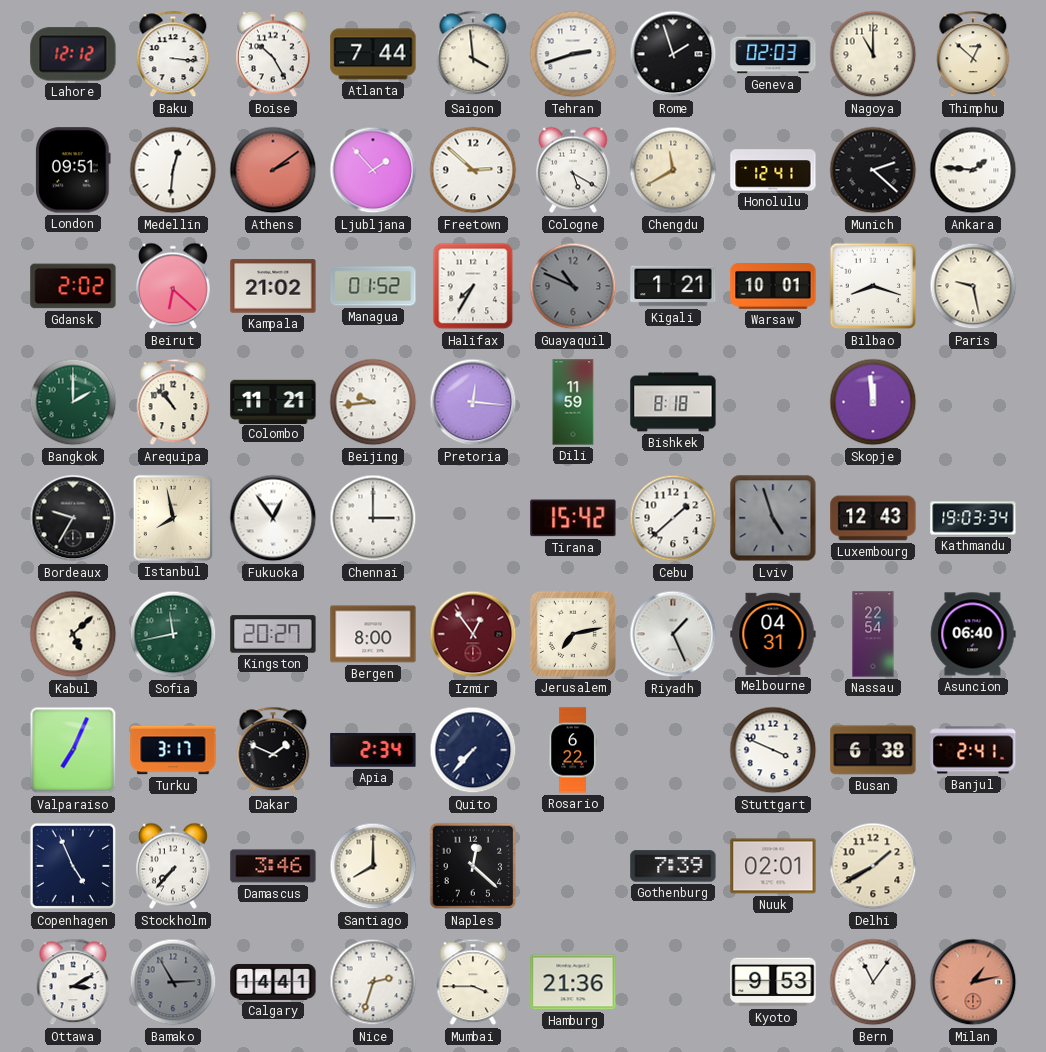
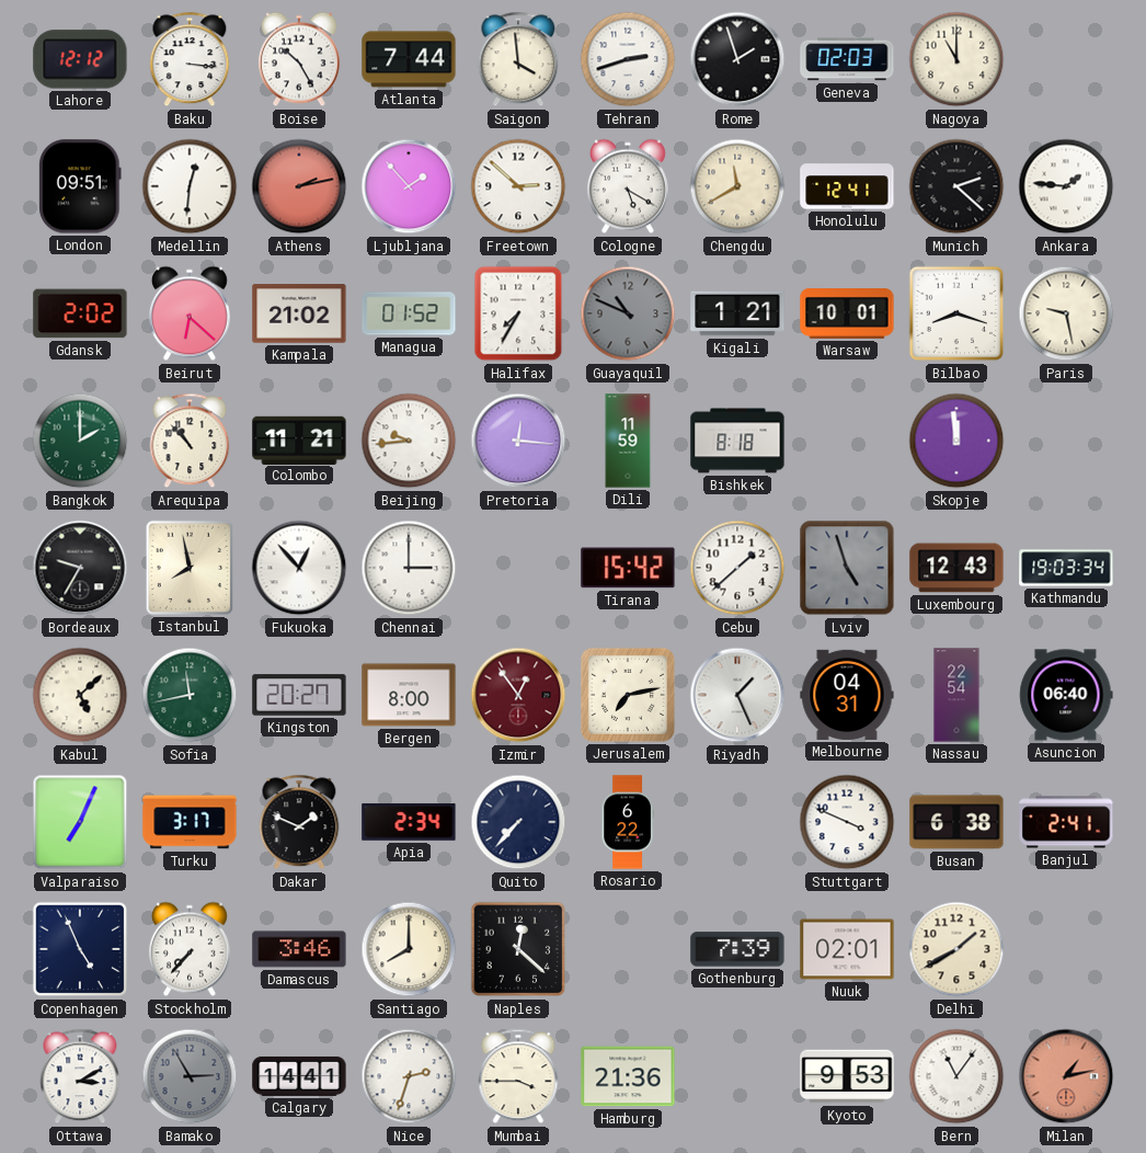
Thimphu: 12:52 -> none (973, 54)
Athens: 2:09 -> 2:13 (299, 186)
Fukuoka: 12:54 -> 12:53 (299, 568)
